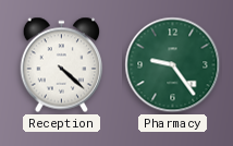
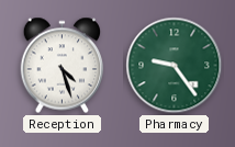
Reception: 4:22 -> 4:27 (63, 66)
